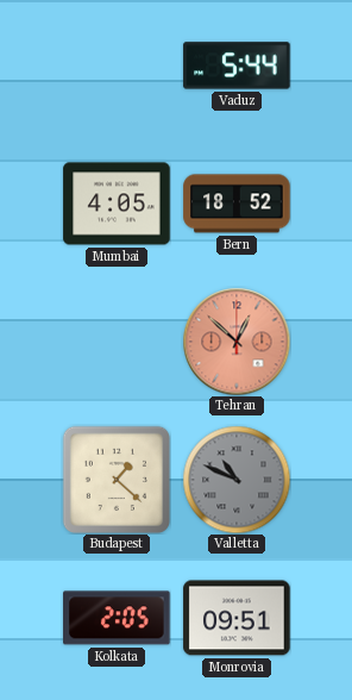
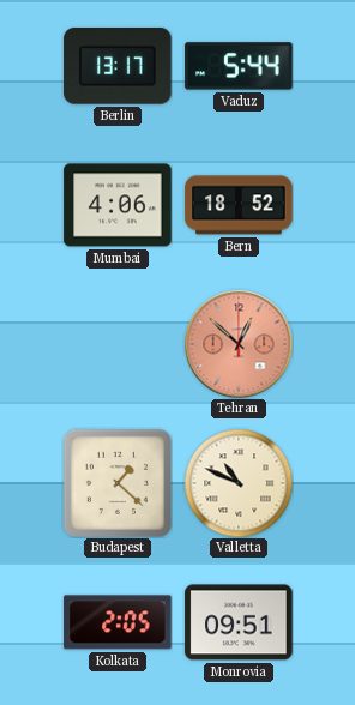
Berlin: none -> 13:17 (118, 66)
Mumbai: 4:05 -> 4:06 (118, 205)
Valletta dial: grey -> cream (239, 483)
